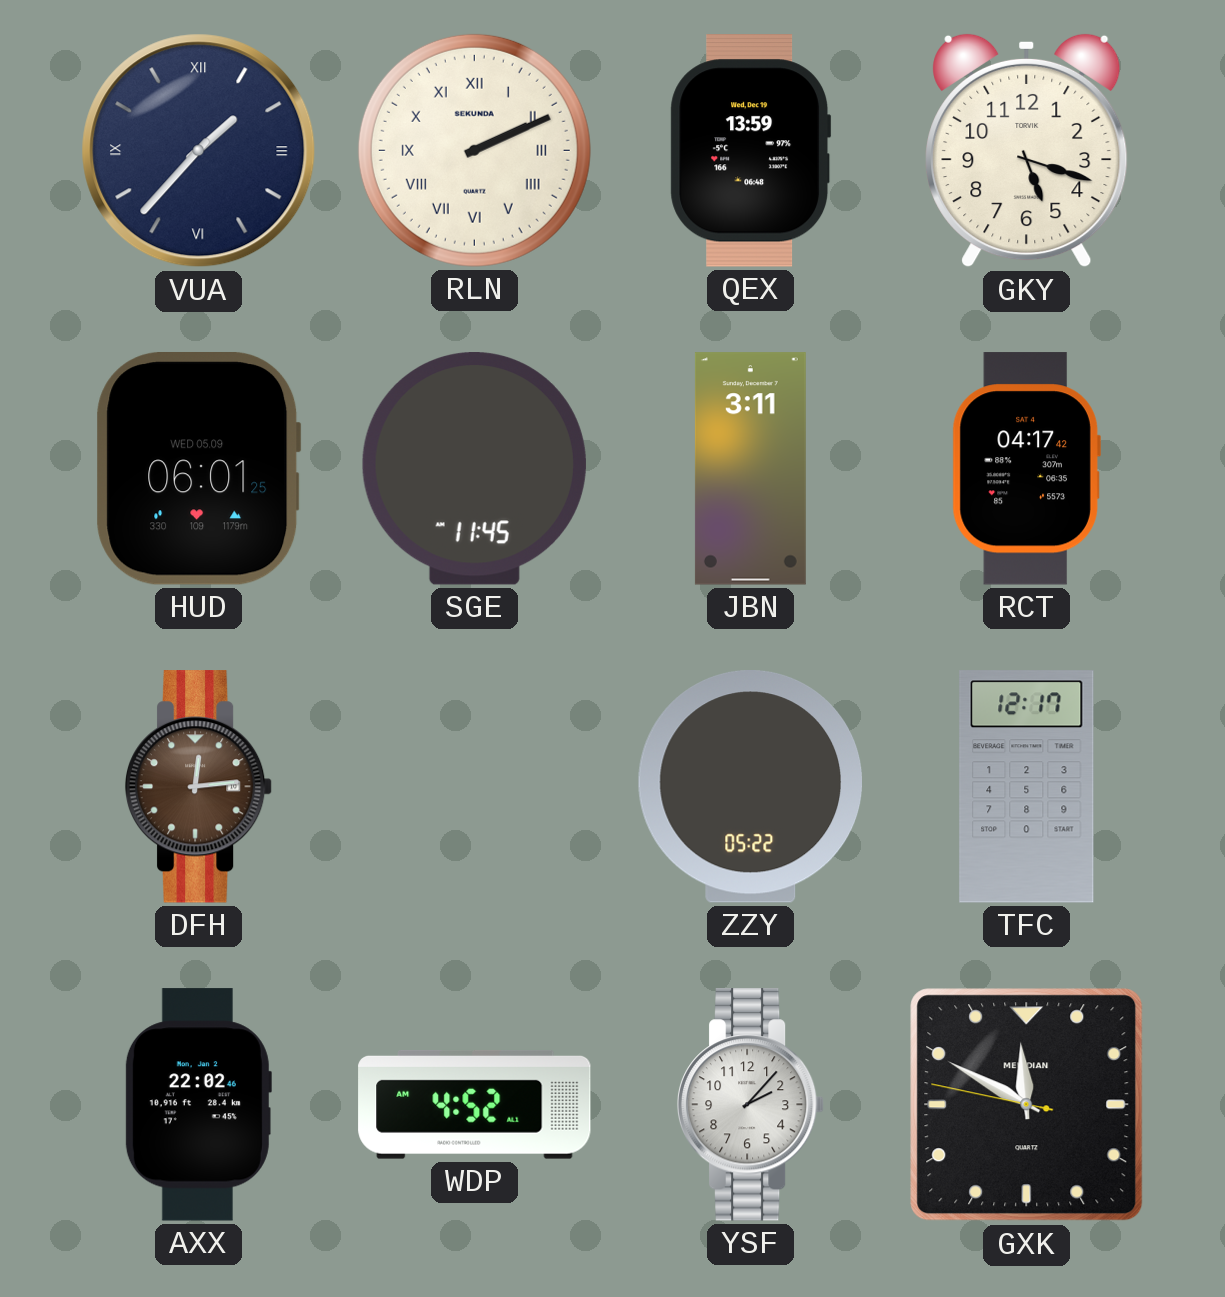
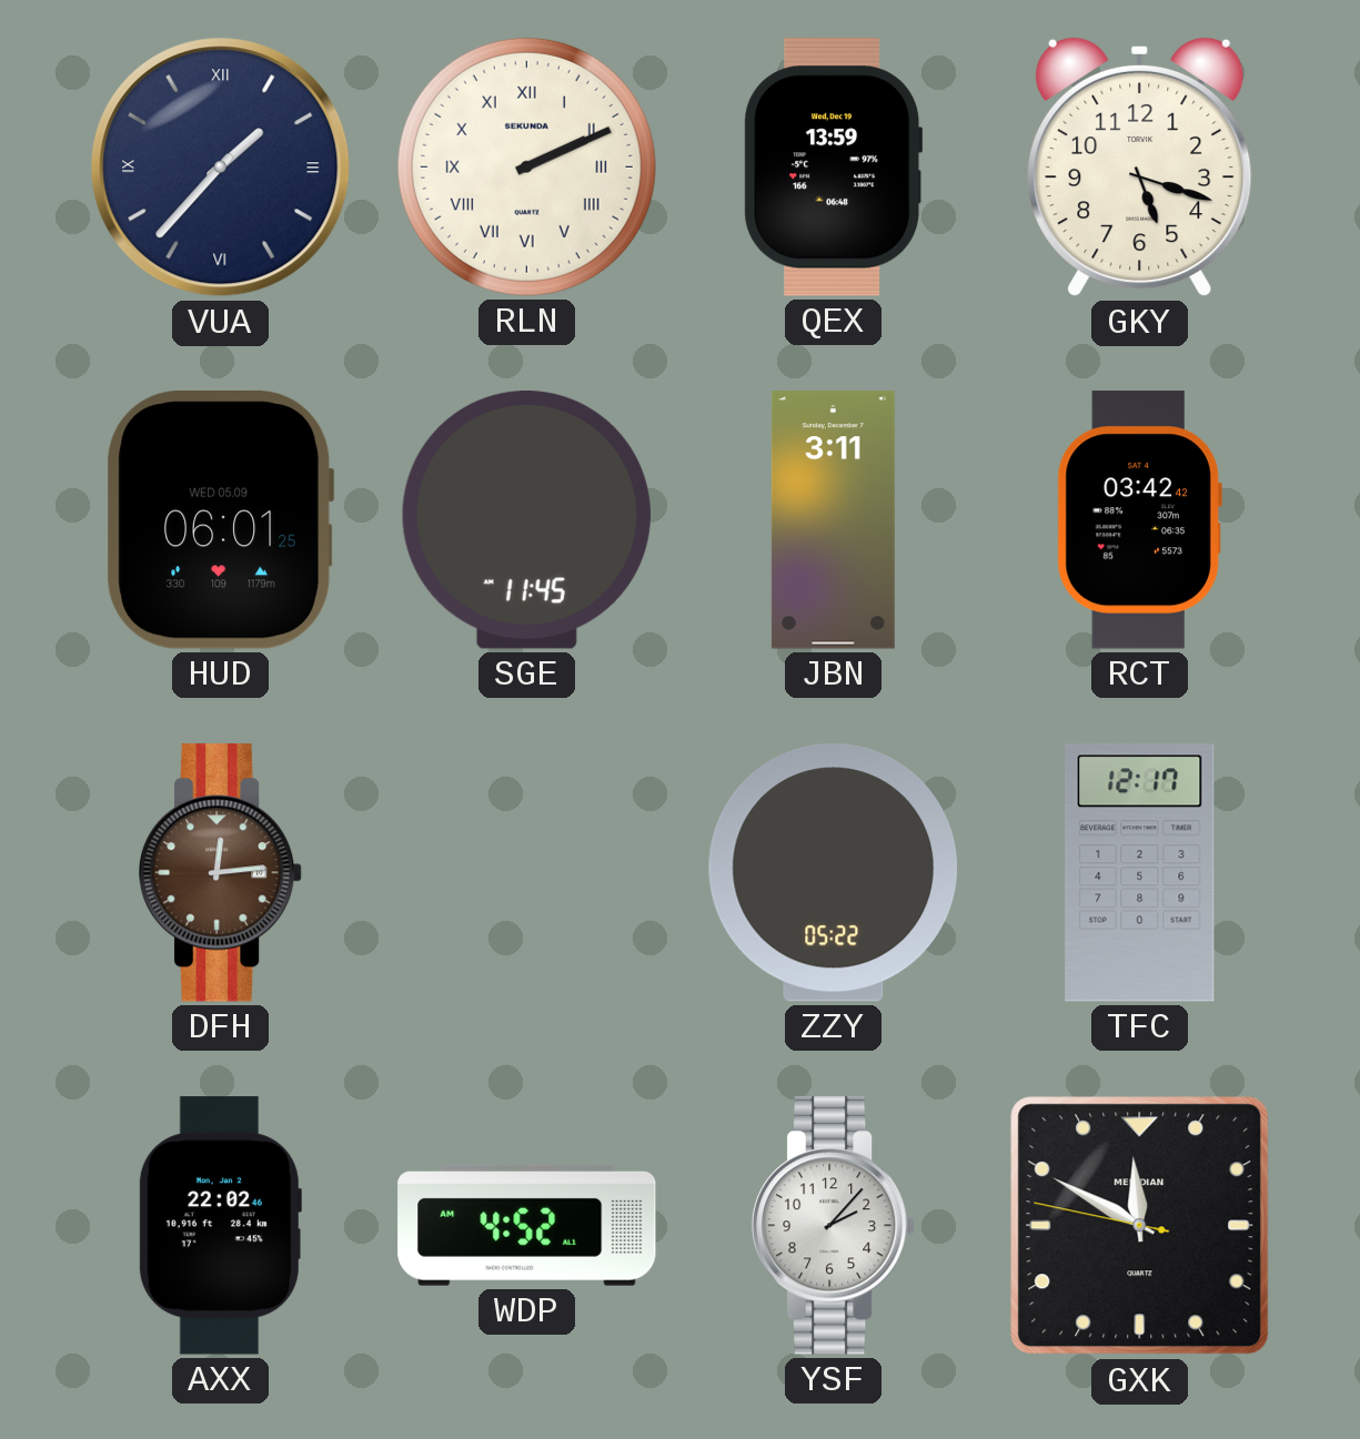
RCT: 04:17 -> 03:42 (1139, 520)
